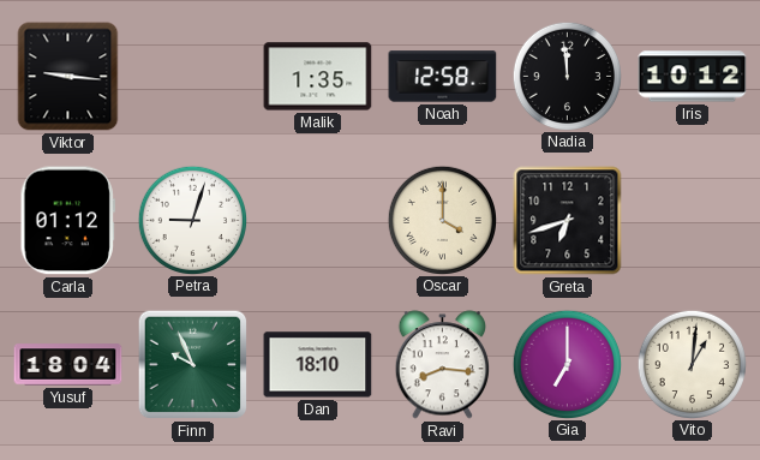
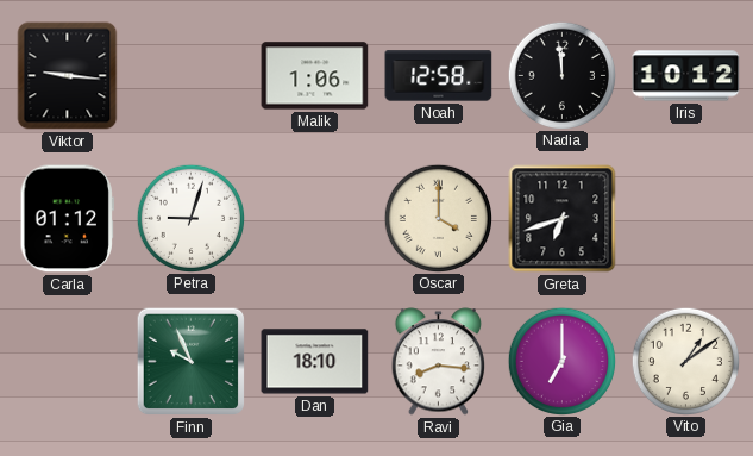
Malik: 1:35 -> 1:06 (315, 76)
Yusuf: 18:04 -> none (68, 365)
Vito: 1:01 -> 1:09 (685, 361)
